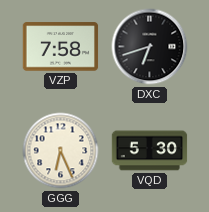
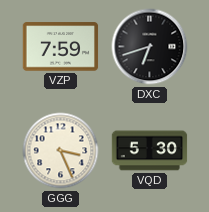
VZP: 7:58 -> 7:59 (61, 47)
GGG: 6:26 -> 3:26 (61, 151)
